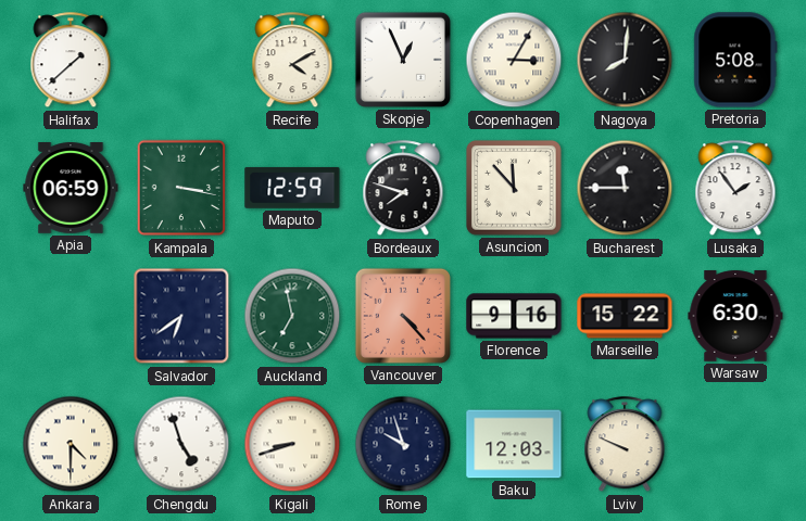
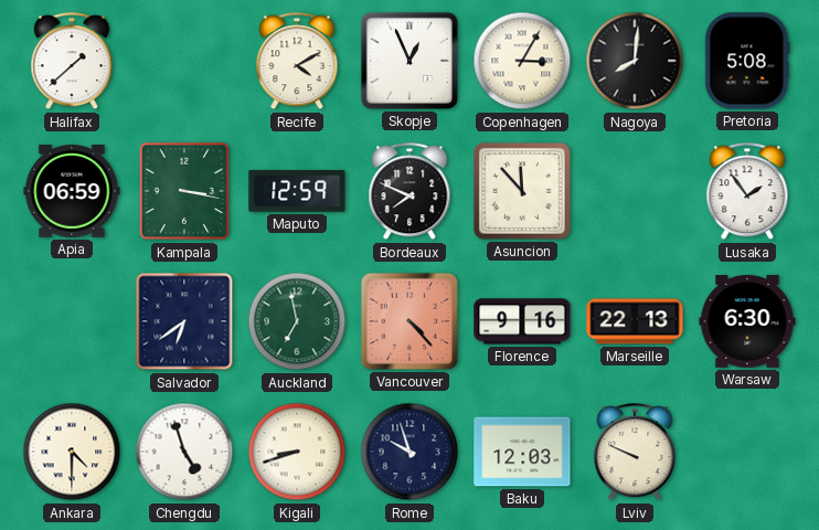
Bordeaux: 7:48 -> 7:49 (410, 192)
Bucharest: 11:45 -> none (625, 188)
Marseille: 15:22 -> 22:13 (635, 321)
